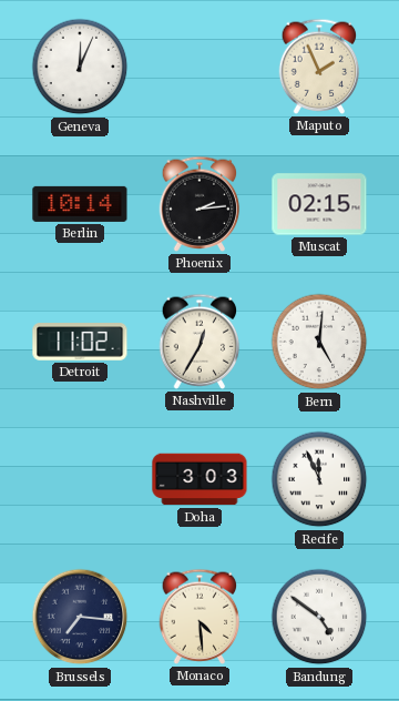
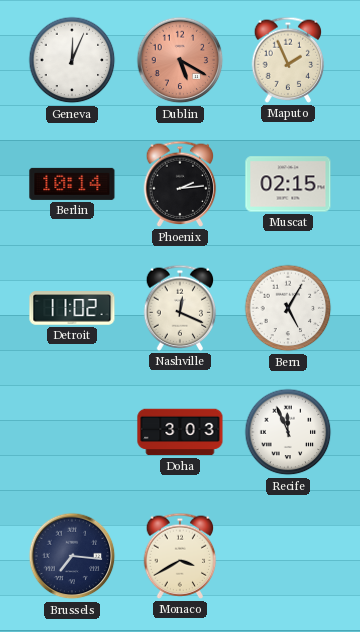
Dublin: none -> 5:20 (180, 60)
Nashville: 12:35 -> 12:19 (180, 308)
Bern: 5:01 -> 5:05 (288, 308)
Monaco: 4:29 -> 3:40 (180, 556)
Bandung: 4:51 -> none (319, 617)
